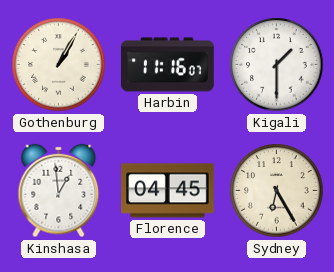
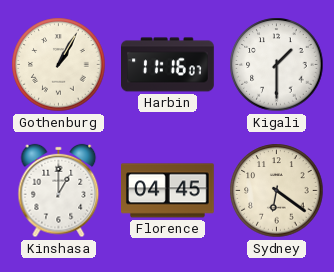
Kinshasa: 12:59 -> 1:00 (59, 191)
Sydney: 6:25 -> 6:21 (277, 191)
